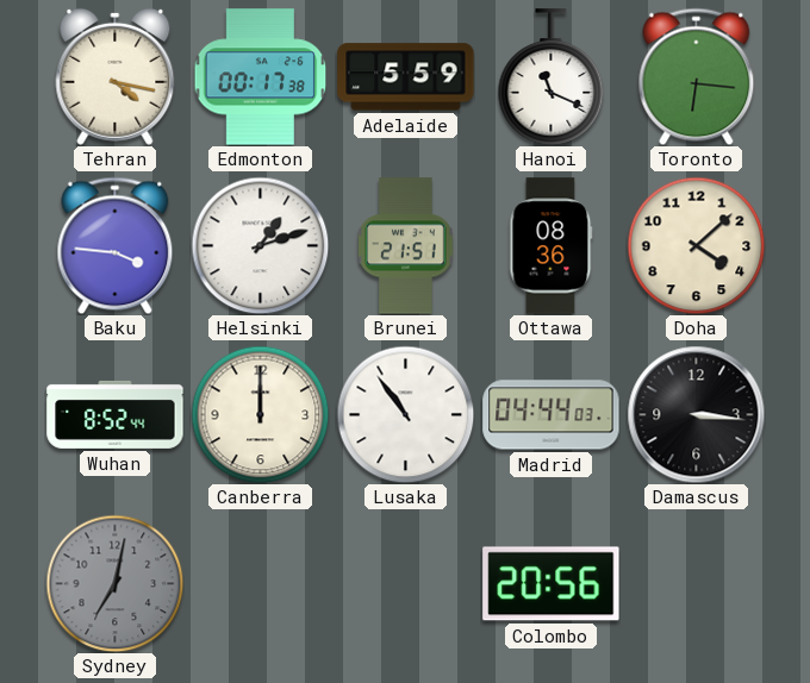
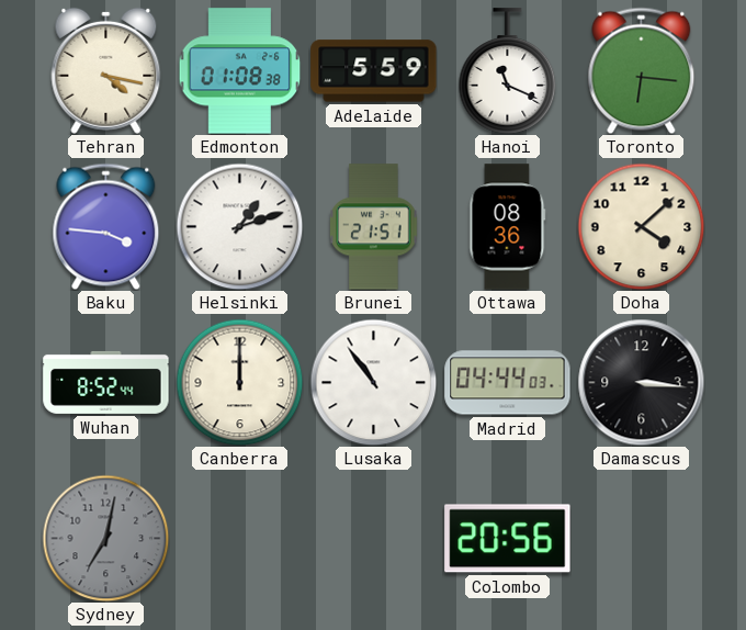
Edmonton: 00:17 -> 01:08 (240, 71)
